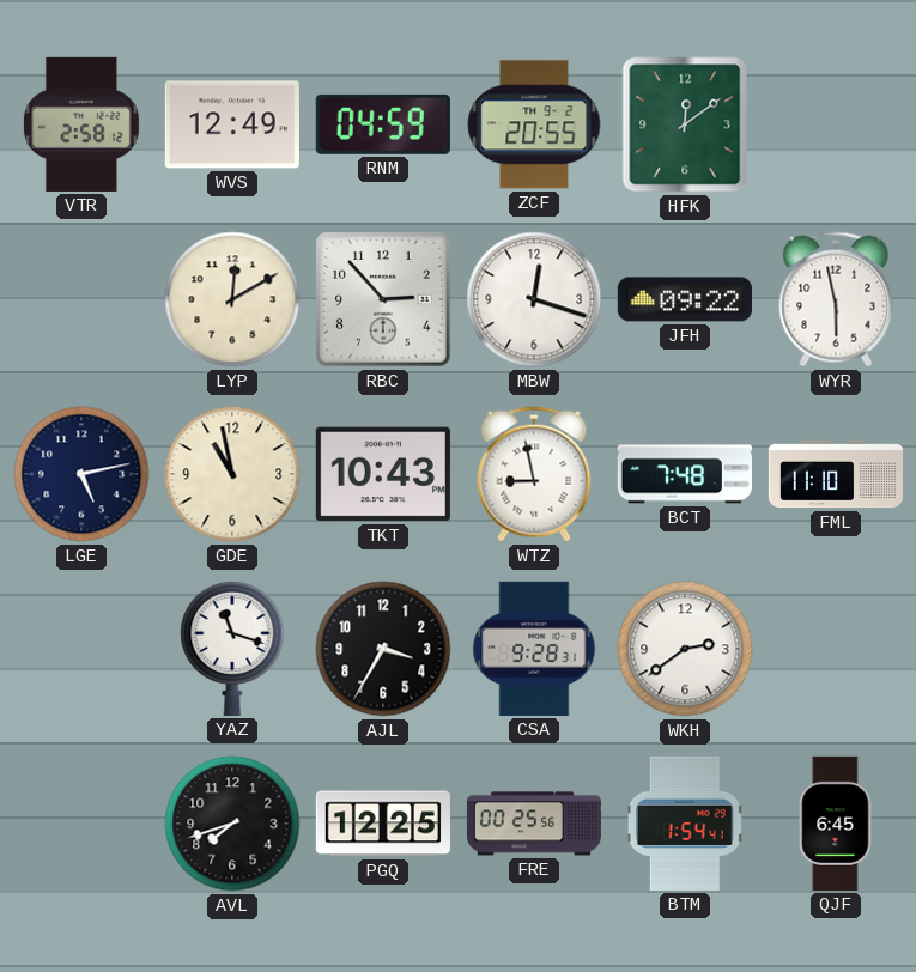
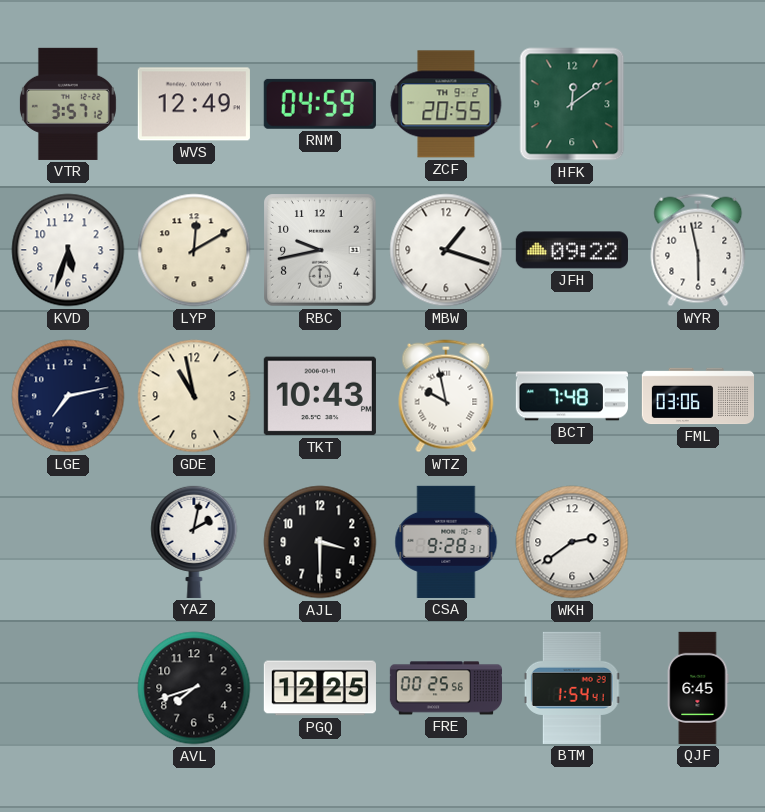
VTR: 2:58 -> 3:57 (68, 104)
KVD: none -> 5:33 (68, 250)
RBC: 2:53 -> 9:43 (320, 250)
MBW: 12:18 -> 1:18 (446, 250)
LGE: 5:13 -> 7:13 (68, 396)
WTZ: 8:58 -> 9:58 (446, 396)
FML: 11:10 -> 03:06 (697, 396)
YAZ: 11:18 -> 2:02 (194, 541)
AJL: 3:35 -> 3:30 (320, 542)
